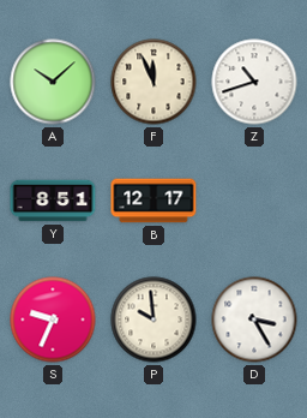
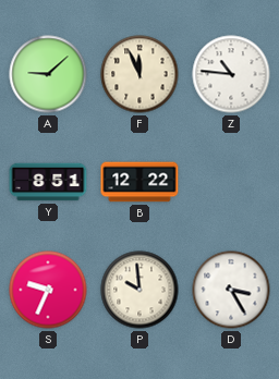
A: 10:08 -> 9:08 (48, 74)
Z: 10:42 -> 10:46 (231, 74)
B: 12:17 -> 12:22 (139, 182)
